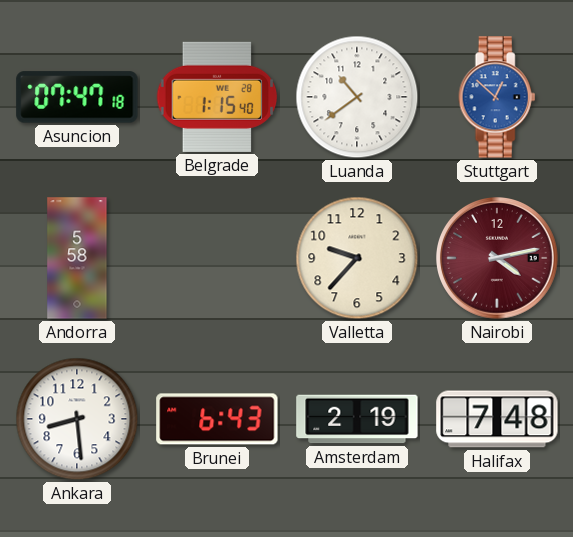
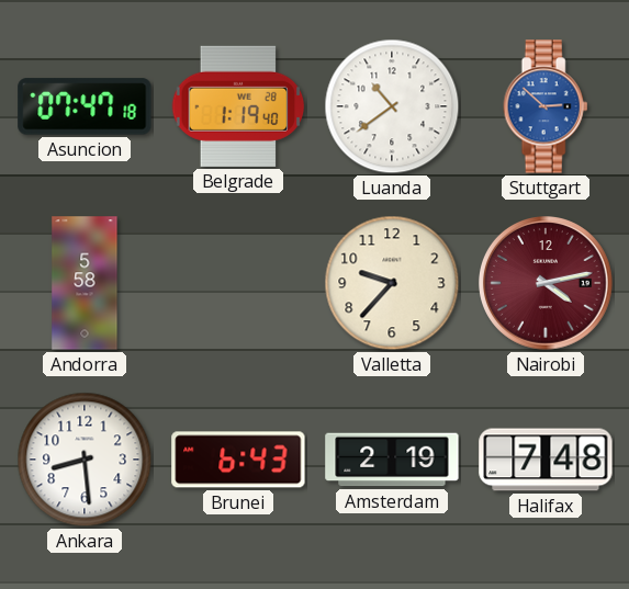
Belgrade: 1:15 -> 1:19 (238, 106)
Stuttgart: 12:52 -> 2:52 (546, 106)
